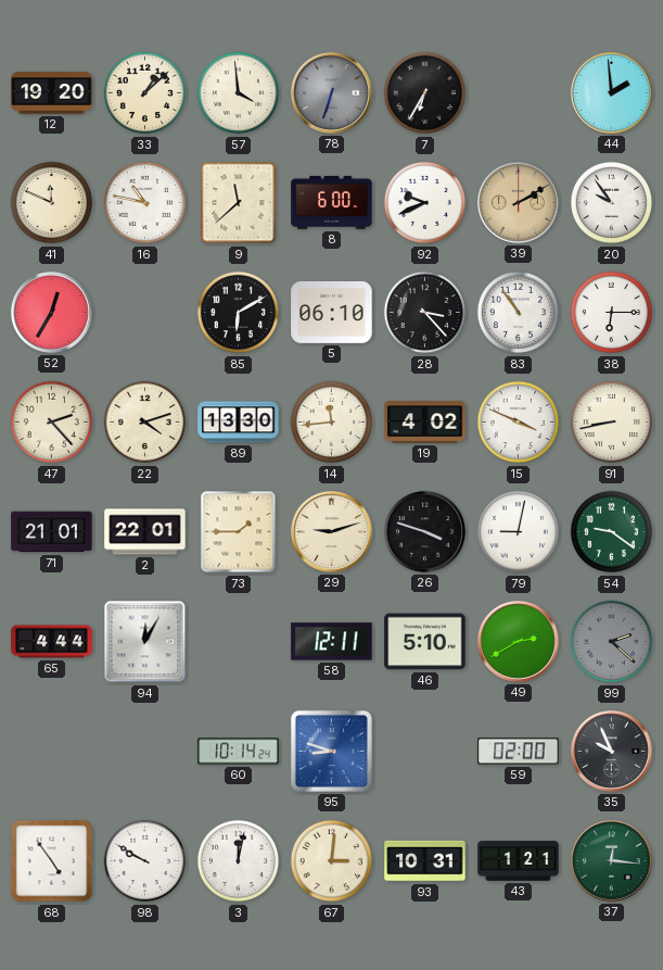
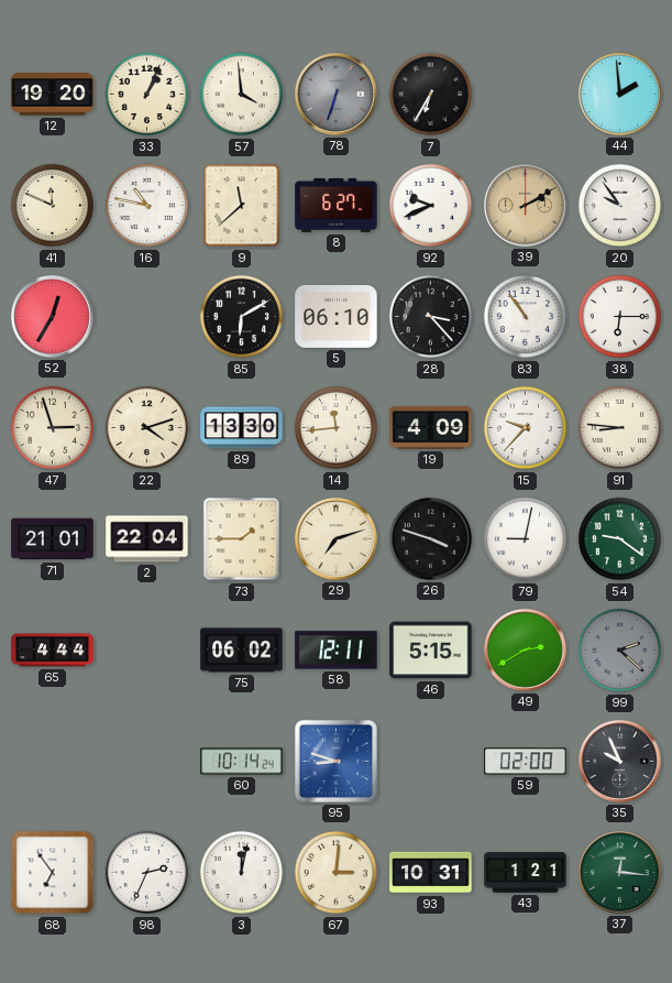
33: 1:08 -> 1:04 (146, 95)
8: 6:00 -> 6:27 (337, 205)
47: 2:23 -> 2:57 (52, 428)
19: 4:02 -> 4:09 (431, 428)
15: 3:49 -> 9:37 (525, 428)
91: 8:43 -> 8:46 (619, 428)
2: 22:01 -> 22:04 (147, 539)
29: 9:12 -> 7:12 (337, 538)
94: 12:05 -> none (145, 642)
75: none -> 06:02 (242, 651)
46: 5:10 -> 5:15 (431, 651)
68: 4:54 -> 6:54 (53, 873)
98: 9:50 -> 2:34 (146, 873)
